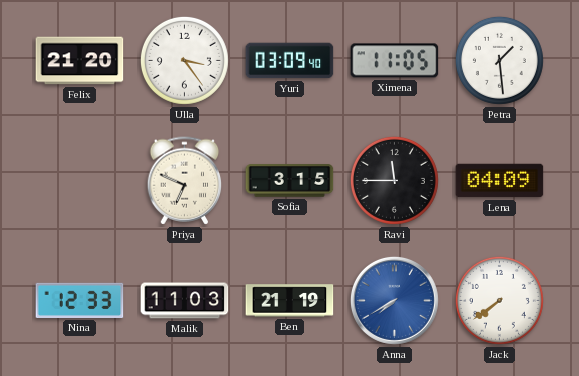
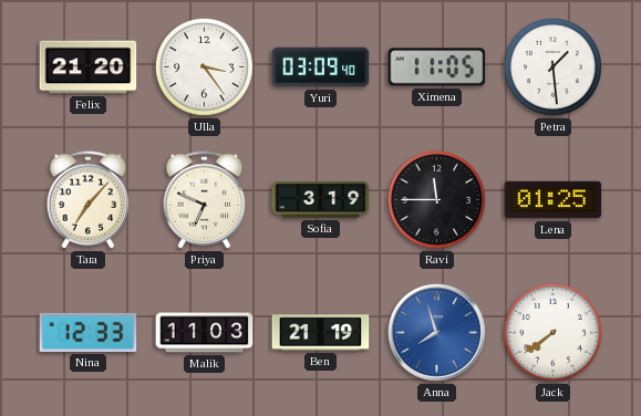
Tara: none -> 7:07 (89, 200)
Sofia: 3:15 -> 3:19 (321, 200)
Lena: 04:09 -> 01:25 (554, 200)
Anna: 7:40 -> 7:57 (436, 332)
